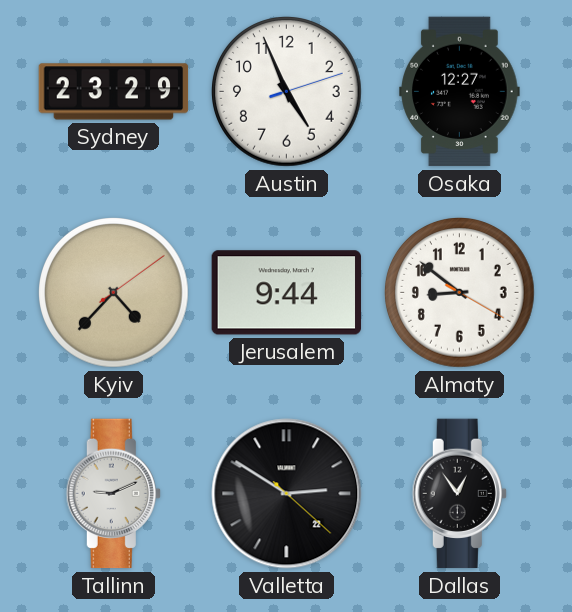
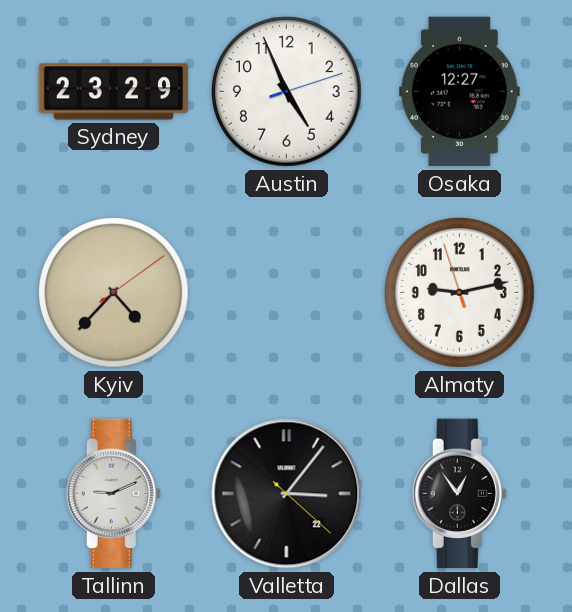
Jerusalem: 9:44 -> none (286, 293)
Almaty: 8:51 -> 9:12 (460, 293)
Valletta: 2:50 -> 3:06 (287, 494)
